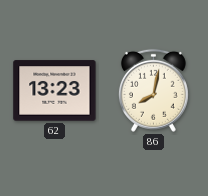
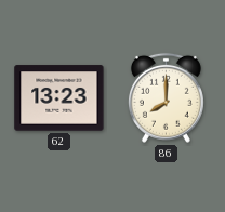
86: 8:02 -> 8:00 (166, 97)
